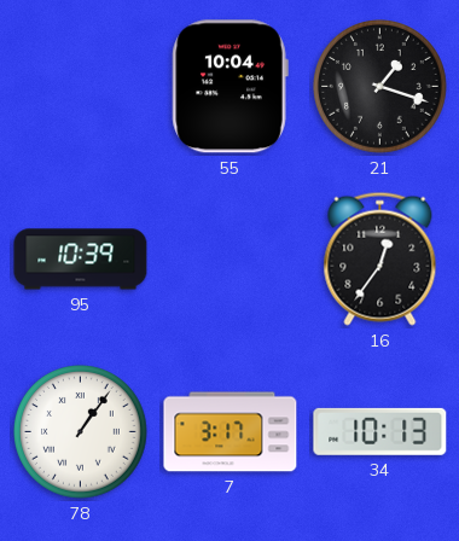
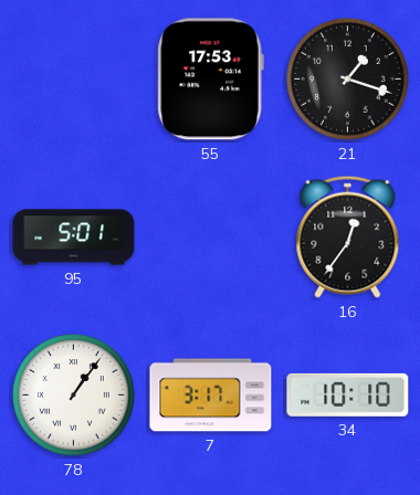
55: 10:04 -> 17:53 (210, 80)
95: 10:39 -> 5:01 (74, 238)
34: 10:13 -> 10:10 (348, 394)
